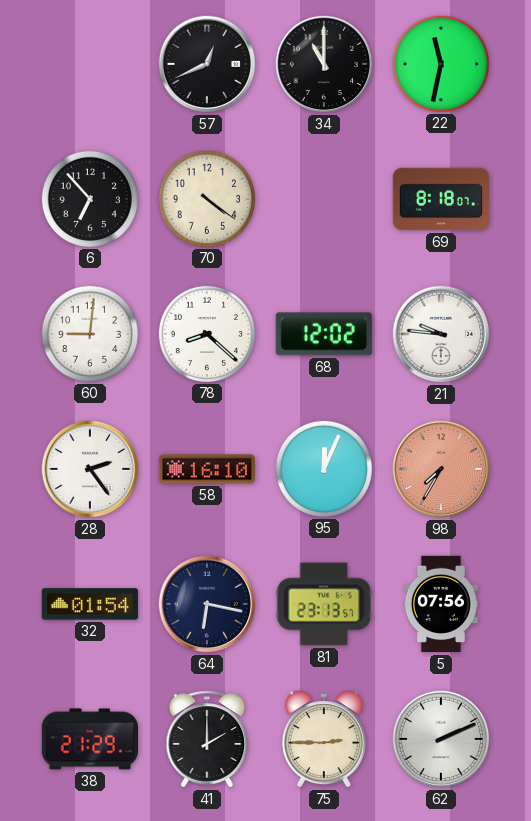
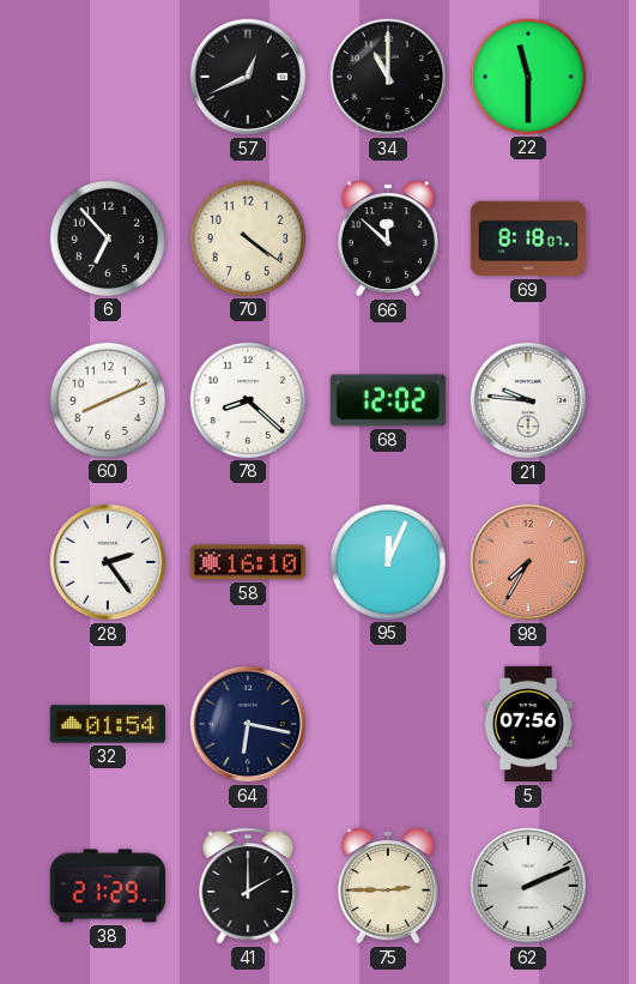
22: 11:32 -> 11:30 (527, 76)
66: none -> 11:52 (388, 239)
60: 9:01 -> 8:11 (107, 399)
81: 23:13 -> none (323, 604)
